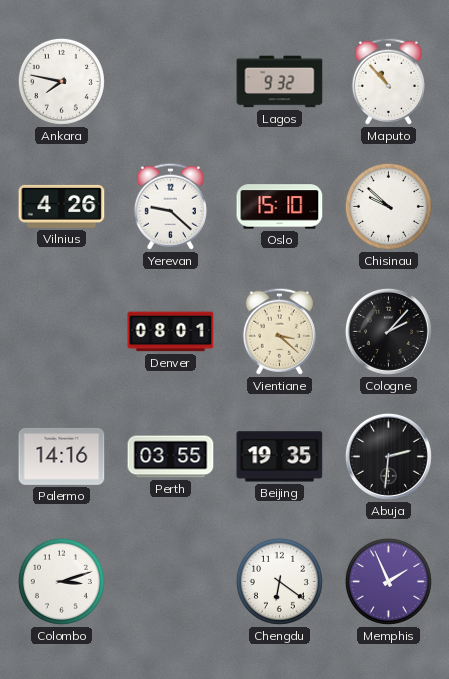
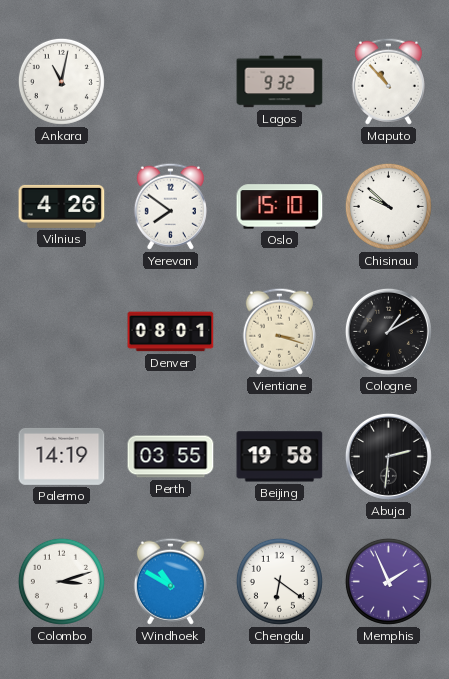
Ankara: 7:47 -> 11:02 (61, 81)
Yerevan: 9:22 -> 7:51 (170, 206)
Vientiane: 3:22 -> 3:18 (279, 331)
Cologne: 2:07 -> 1:10 (388, 331)
Palermo: 14:16 -> 14:19 (62, 456)
Beijing: 19:35 -> 19:58 (280, 457)
Windhoek: none -> 10:50 (170, 581)
